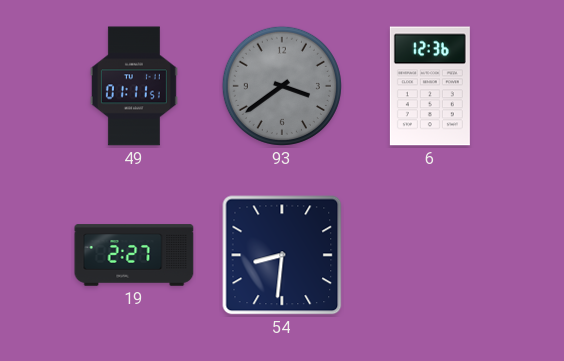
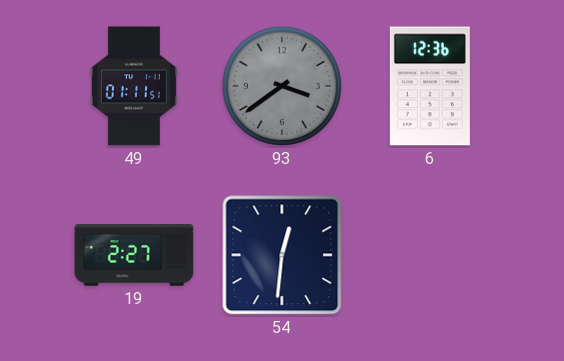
54: 8:31 -> 12:31 (282, 255)
